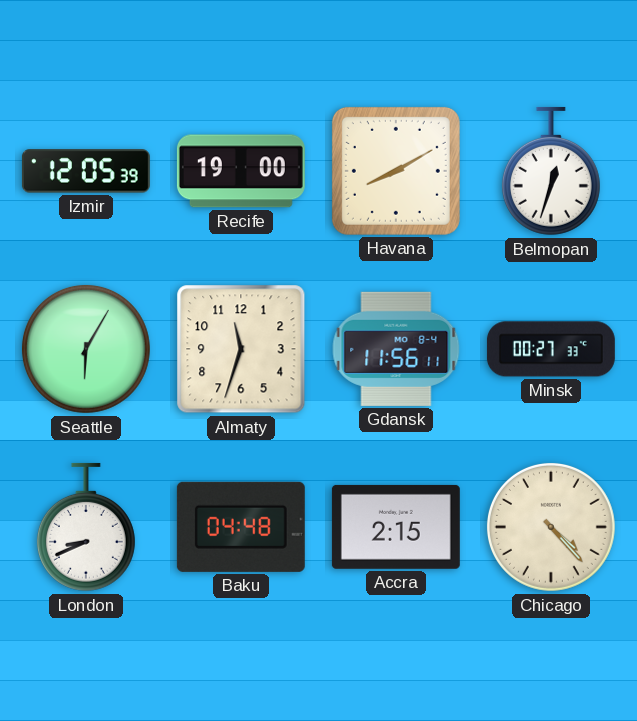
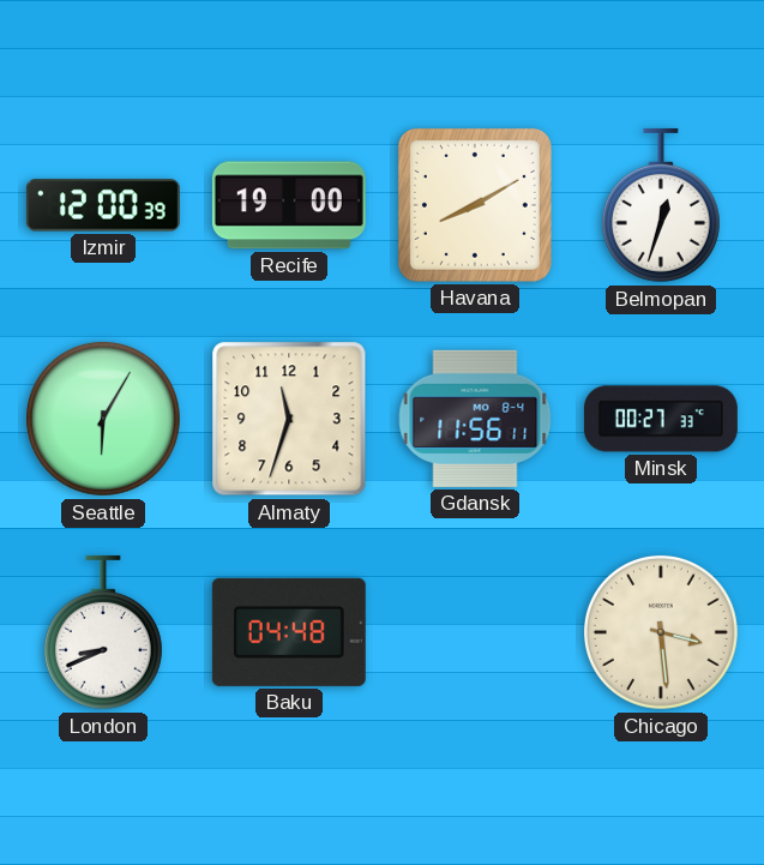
Izmir: 12:05 -> 12:00 (103, 205)
Accra: 2:15 -> none (396, 527)
Chicago: 4:23 -> 3:29 (661, 632)
